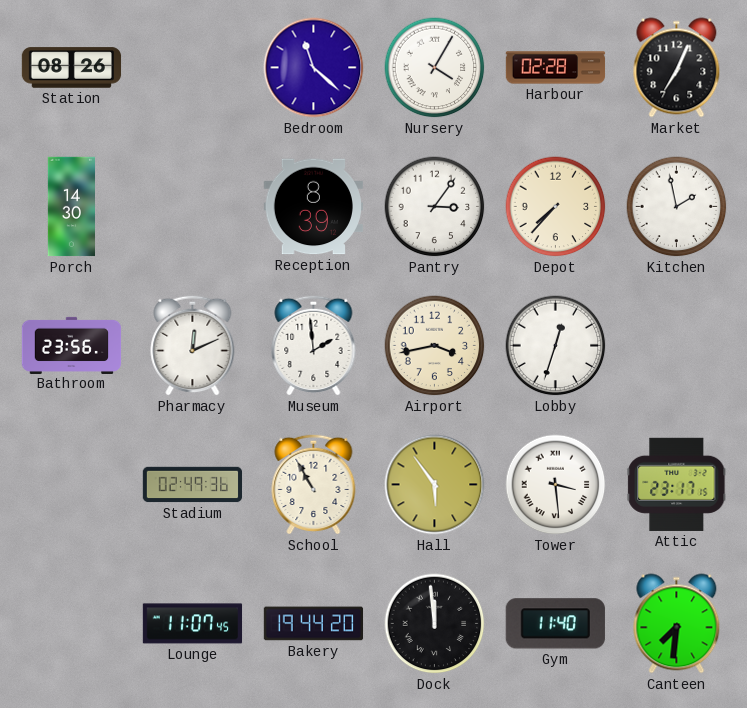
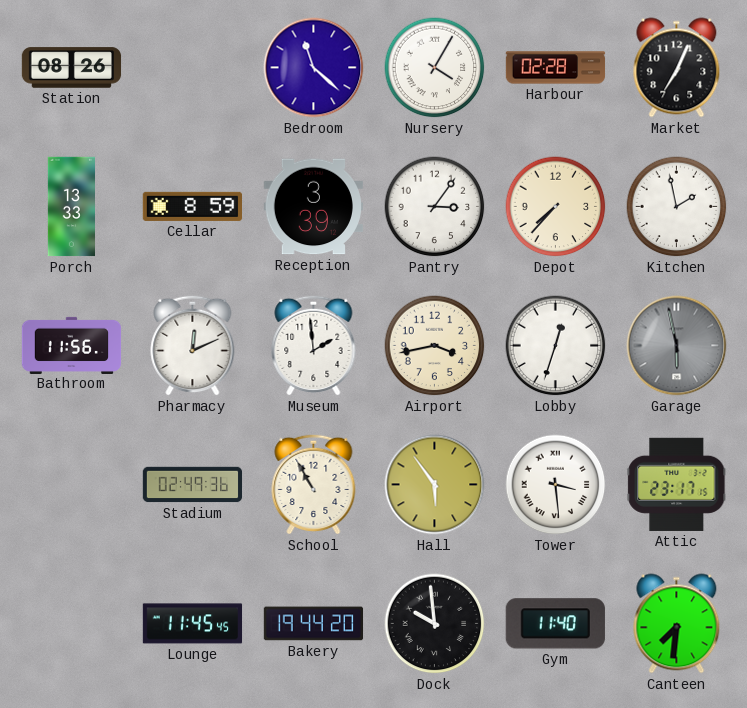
Porch: 14:30 -> 13:33 (71, 207)
Cellar: none -> 8:59 (192, 206)
Reception: 8:39 -> 3:39 (313, 207)
Bathroom: 23:56 -> 11:56 (72, 345)
Garage: none -> 5:58 (677, 346)
Lounge: 11:07 -> 11:45 (193, 624)
Dock: 11:59 -> 9:59 (435, 624)
